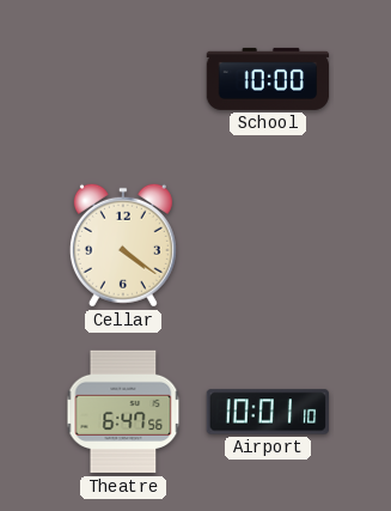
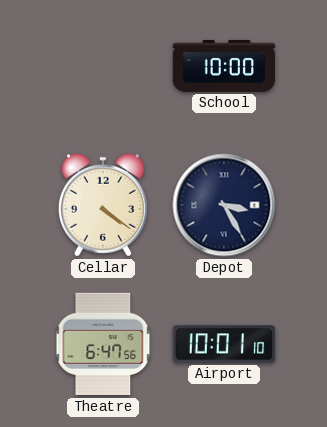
Depot: none -> 3:25 (224, 205)
